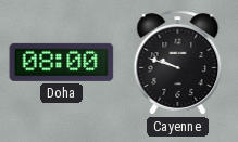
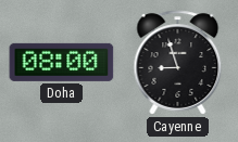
Cayenne: 9:48 -> 8:57 (178, 63)
